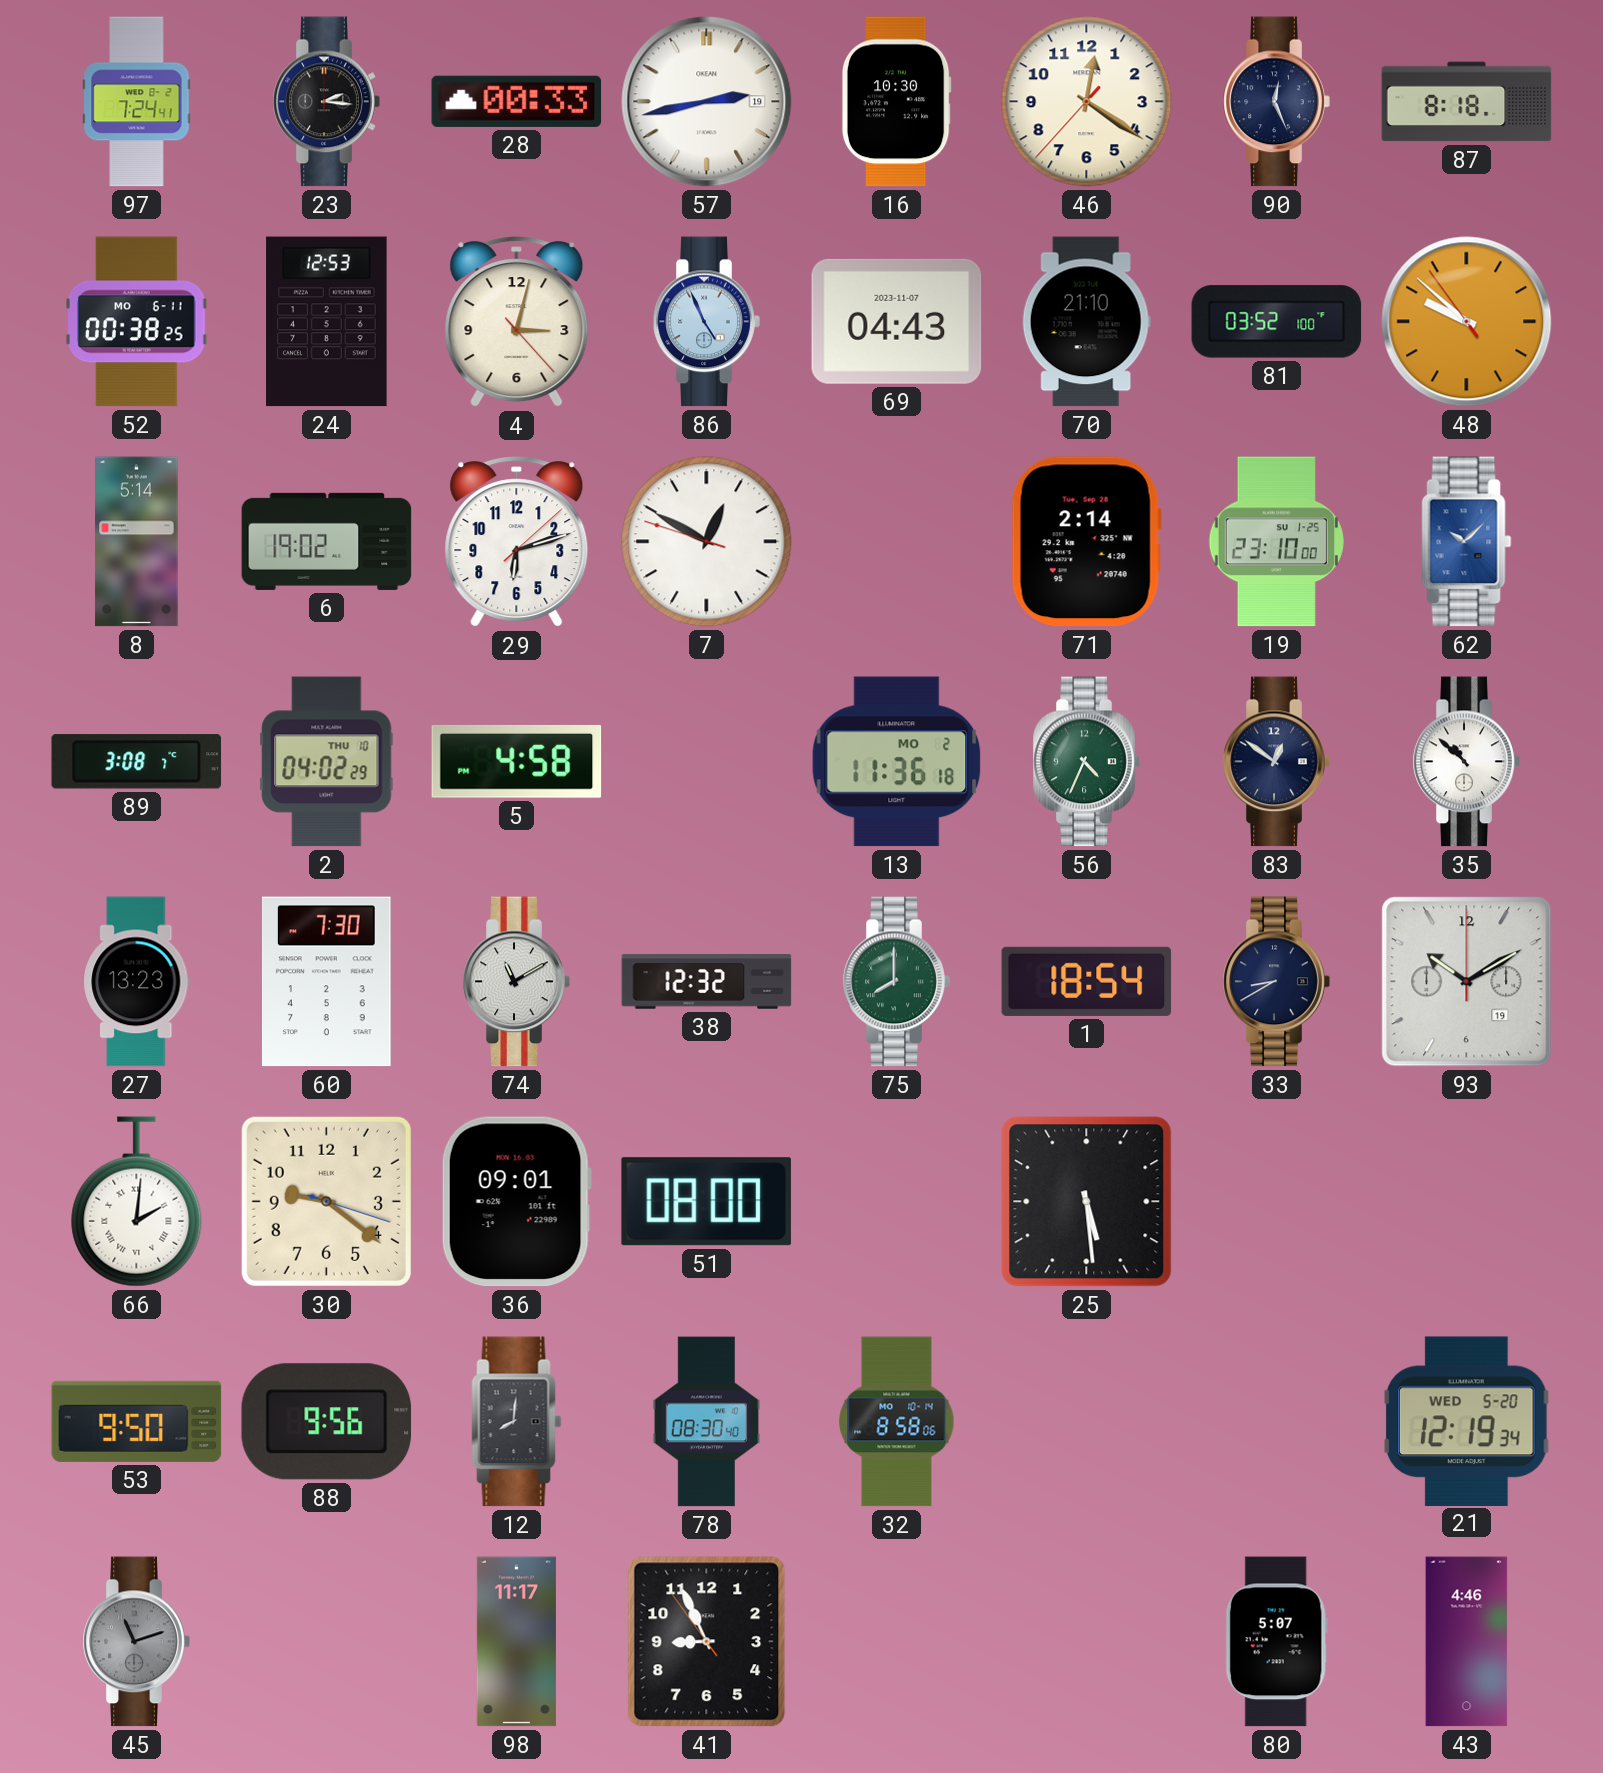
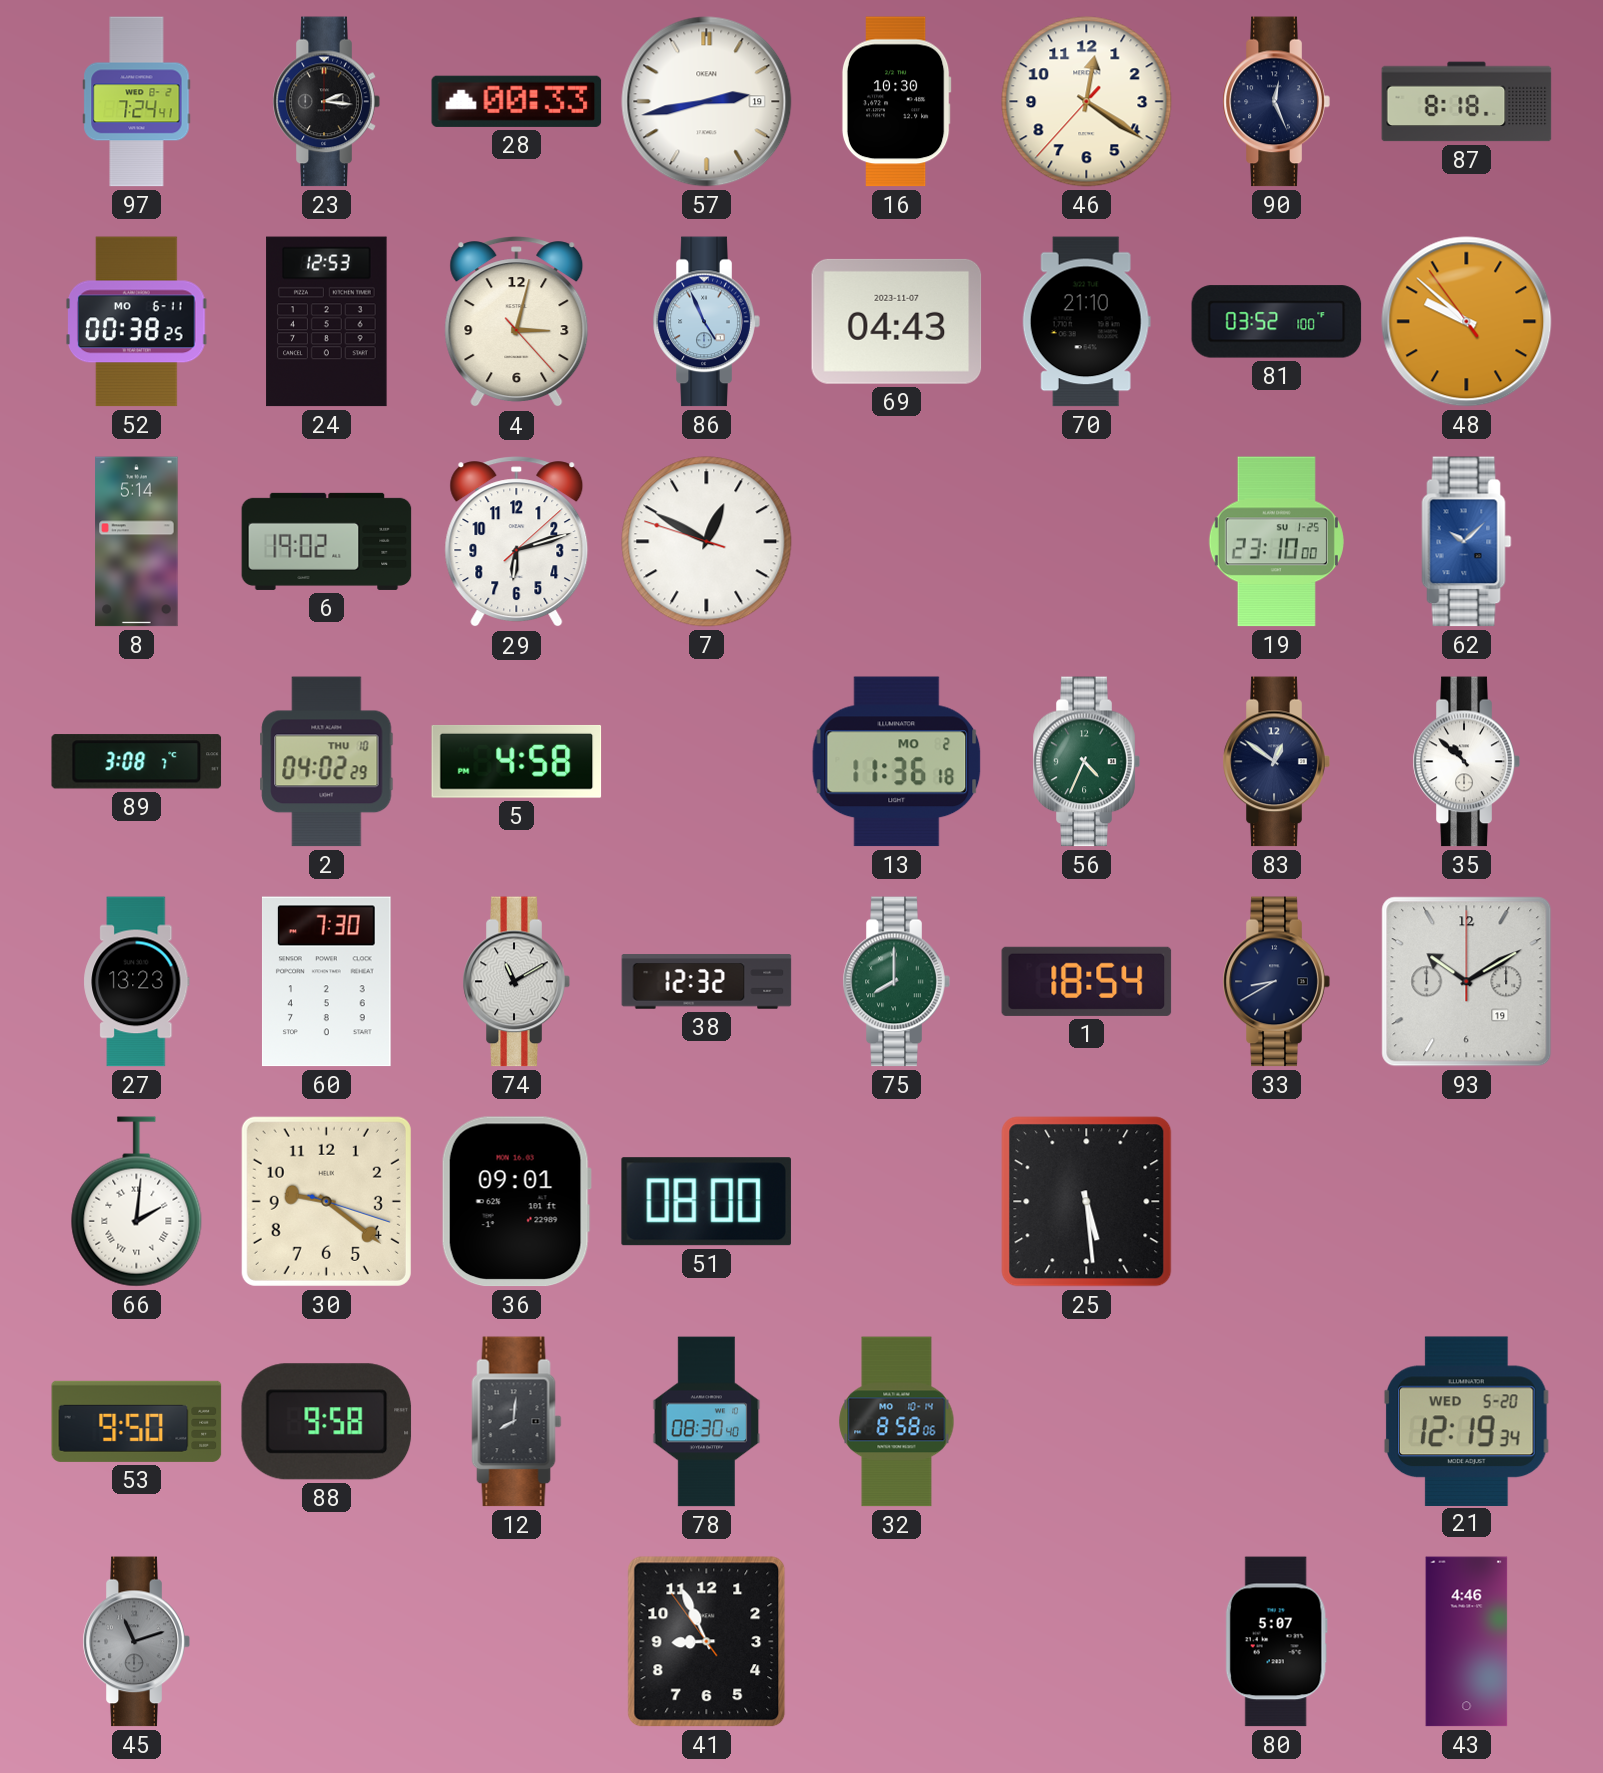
71: 2:14 -> none (1086, 542)
88: 9:56 -> 9:58 (327, 1422)
98: 11:17 -> none (516, 1642)
